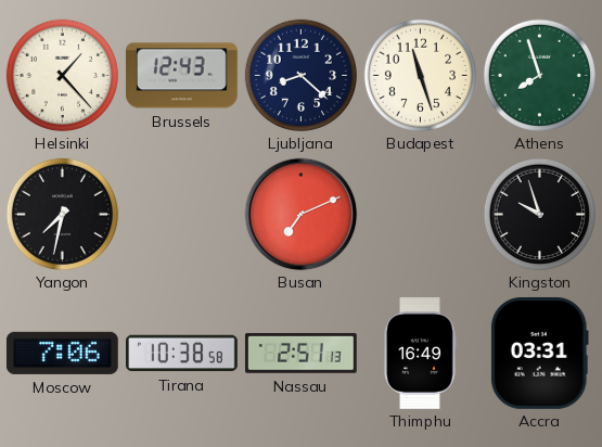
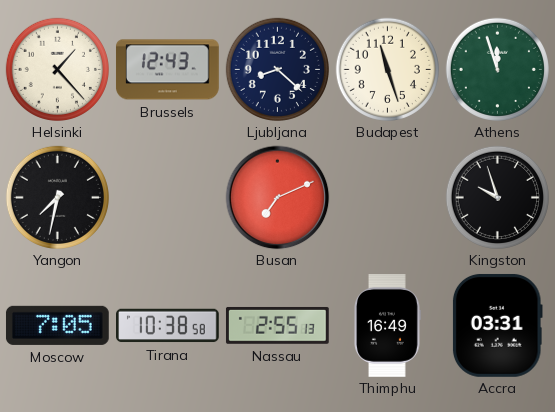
Athens: 7:57 -> 11:57 (497, 69)
Moscow: 7:06 -> 7:05 (57, 325)
Nassau: 2:51 -> 2:55 (277, 325)
